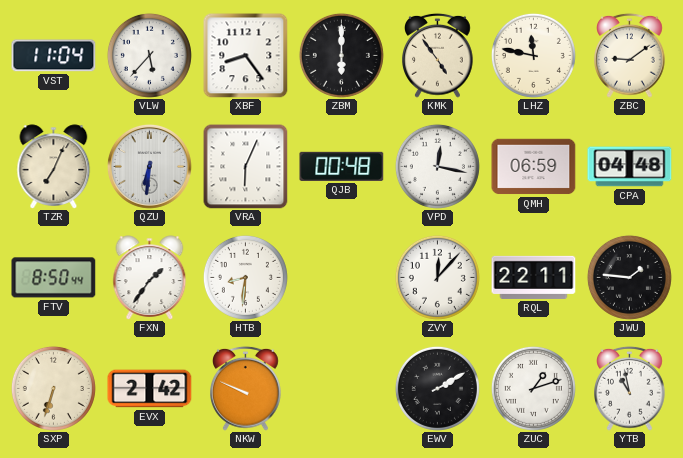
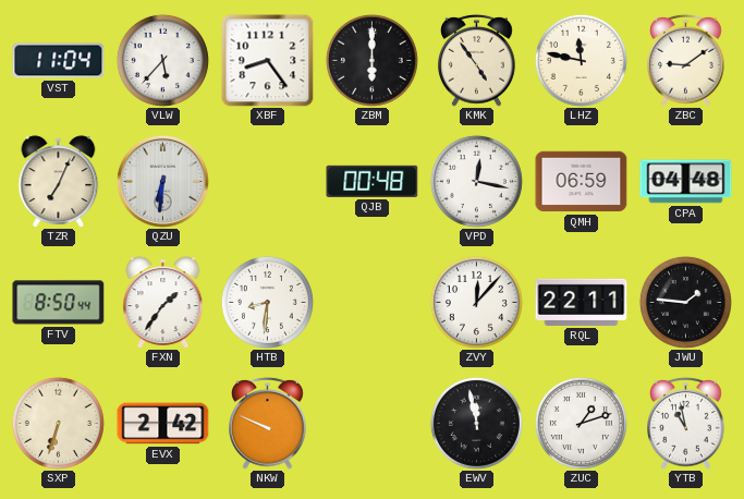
VRA: 6:04 -> none (246, 167)
EWV: 2:10 -> 11:58 (476, 423)
